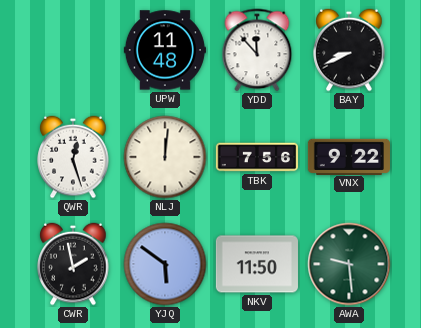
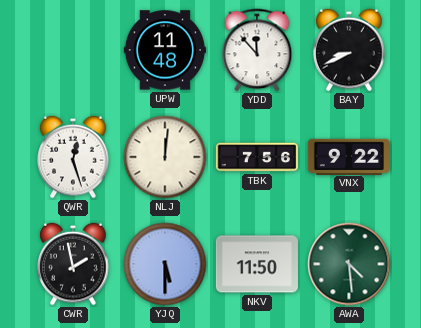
YJQ: 5:51 -> 5:30 (165, 264)
AWA: 9:29 -> 4:29 (349, 264)
